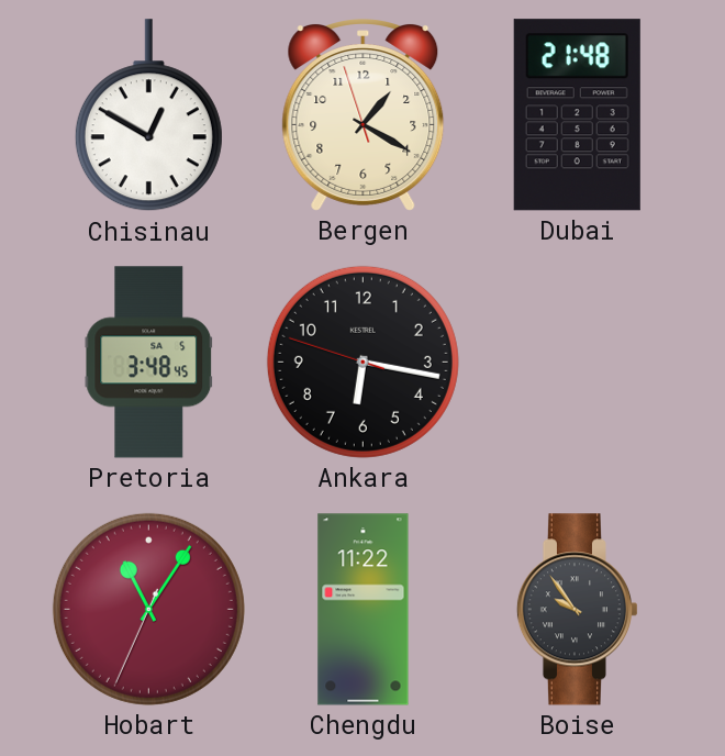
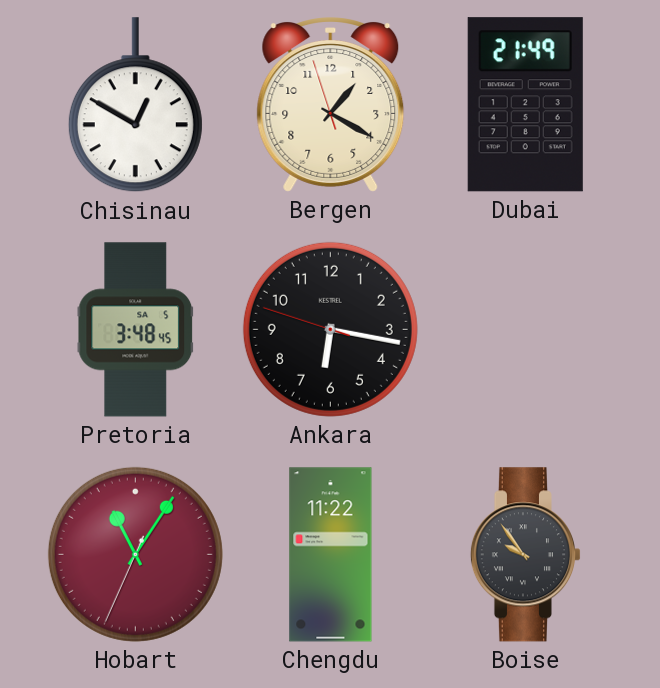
Dubai: 21:48 -> 21:49 (525, 105)
